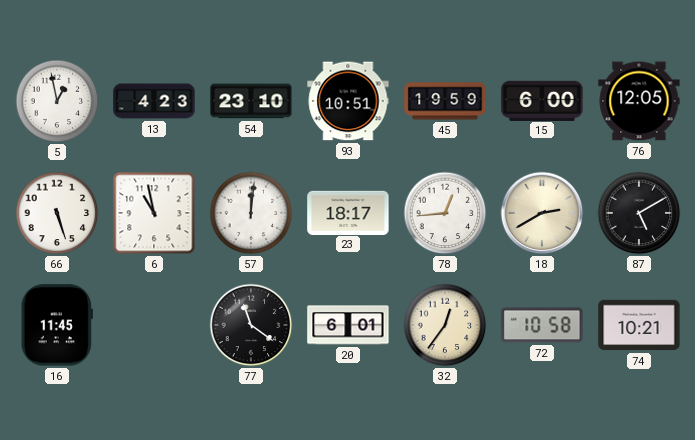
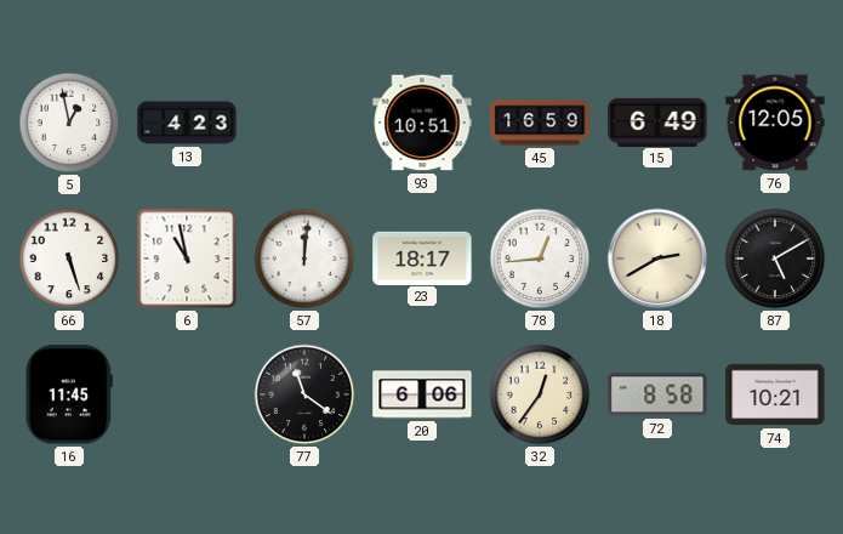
54: 23:10 -> none (251, 101)
45: 19:59 -> 16:59 (540, 123)
15: 6:00 -> 6:49 (657, 121)
20: 6:01 -> 6:06 (422, 394)
72: 10:58 -> 8:58 (657, 394)
